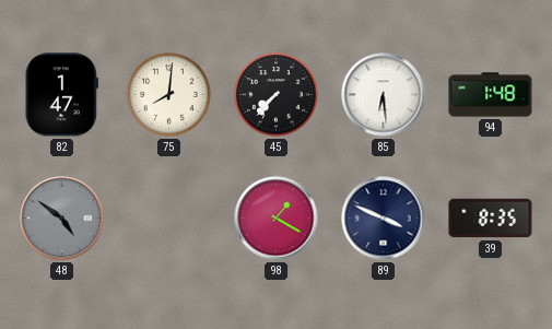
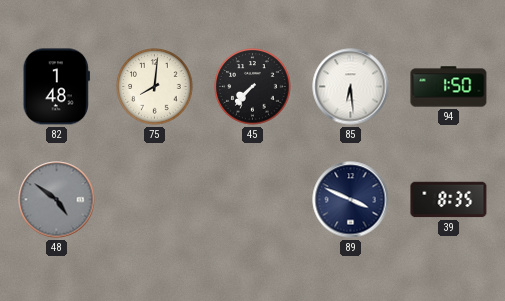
82: 1:47 -> 1:48 (56, 87)
94: 1:48 -> 1:50 (449, 87)
98: 1:20 -> none (277, 219)
